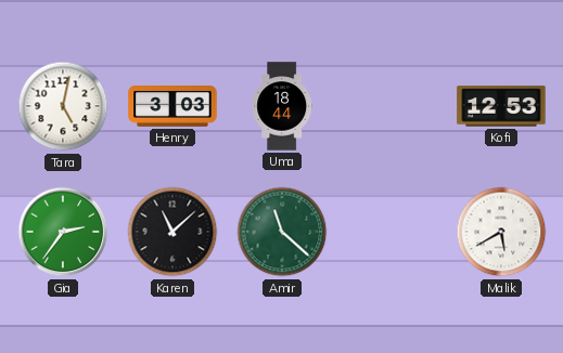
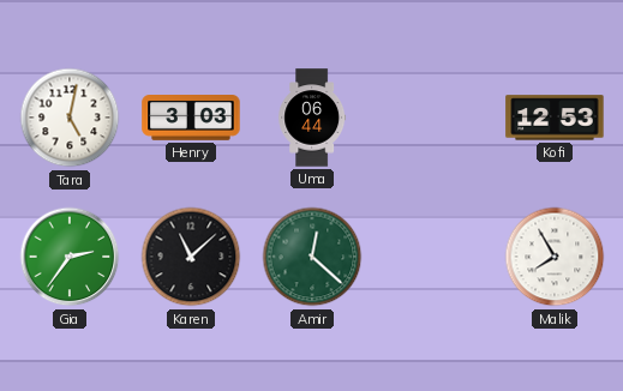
Uma: 18:44 -> 06:44 (312, 118)
Amir: 11:22 -> 12:22 (312, 257)
Malik: 5:40 -> 7:55 (555, 257)
